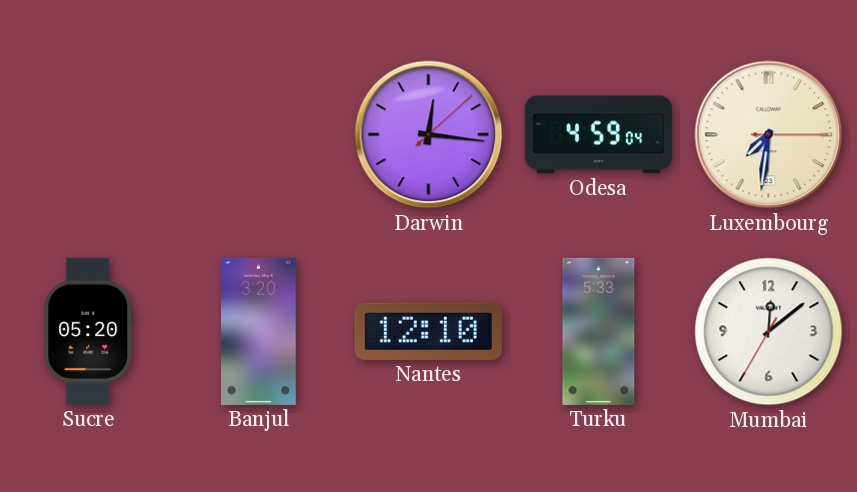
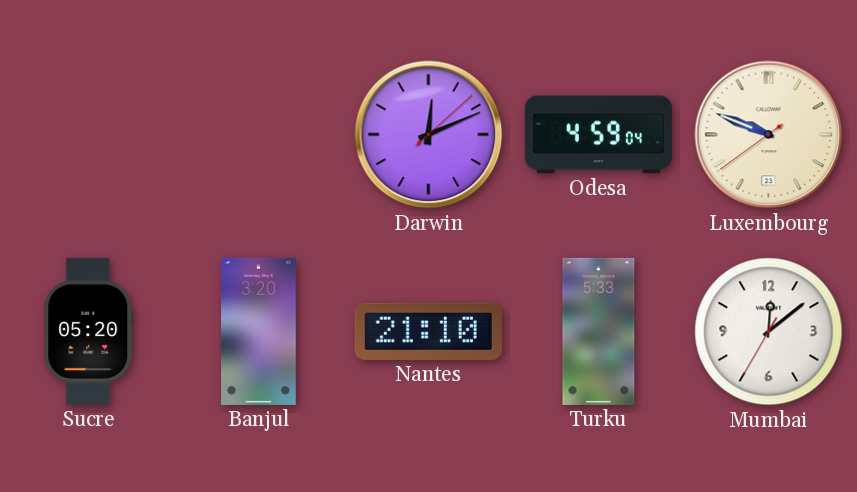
Darwin: 12:16 -> 12:11 (429, 135)
Luxembourg: 7:31 -> 9:48 (769, 135)
Nantes: 12:10 -> 21:10 (428, 331)
